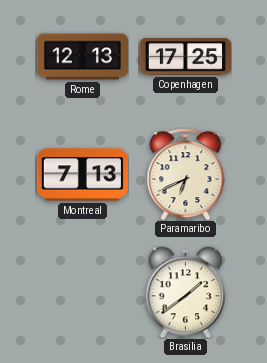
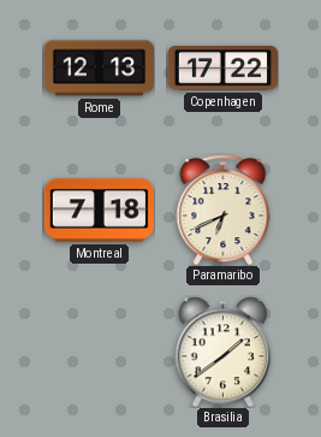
Copenhagen: 17:25 -> 17:22 (222, 69)
Montreal: 7:13 -> 7:18 (99, 211)
